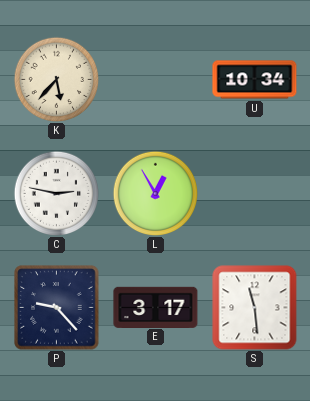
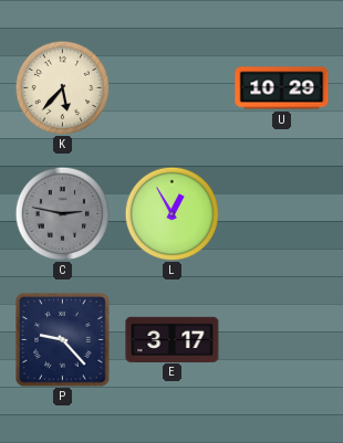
U: 10:34 -> 10:29 (282, 88)
C dial: white -> grey (62, 213)
S: 11:29 -> none (255, 308)
